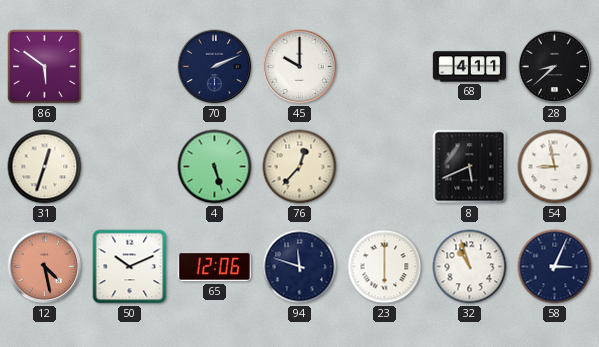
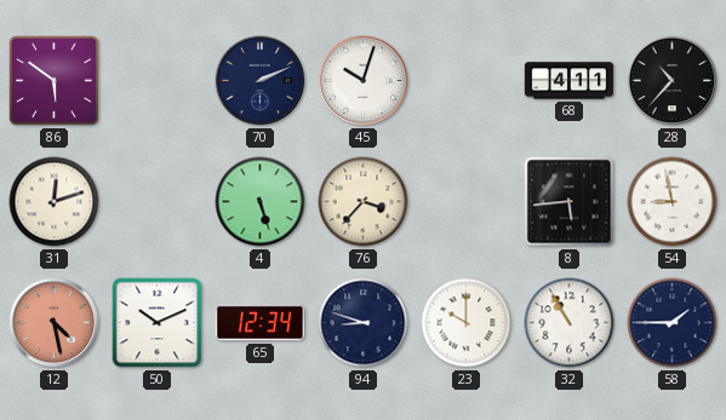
45: 10:00 -> 10:03 (364, 81)
28: 8:38 -> 10:37 (673, 81)
31: 12:33 -> 12:12 (55, 202)
76: 12:37 -> 3:37 (364, 202)
8: 5:41 -> 5:44 (570, 202)
65: 12:06 -> 12:34 (259, 323)
94: 11:48 -> 8:48 (364, 323)
23: 6:00 -> 10:00 (467, 323)
32: 10:57 -> 10:55 (570, 323)
58: 3:04 -> 1:45 (673, 323)
